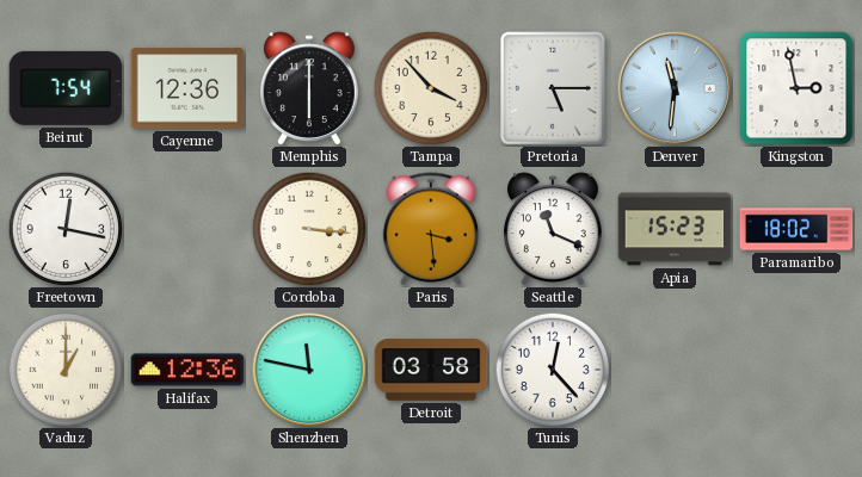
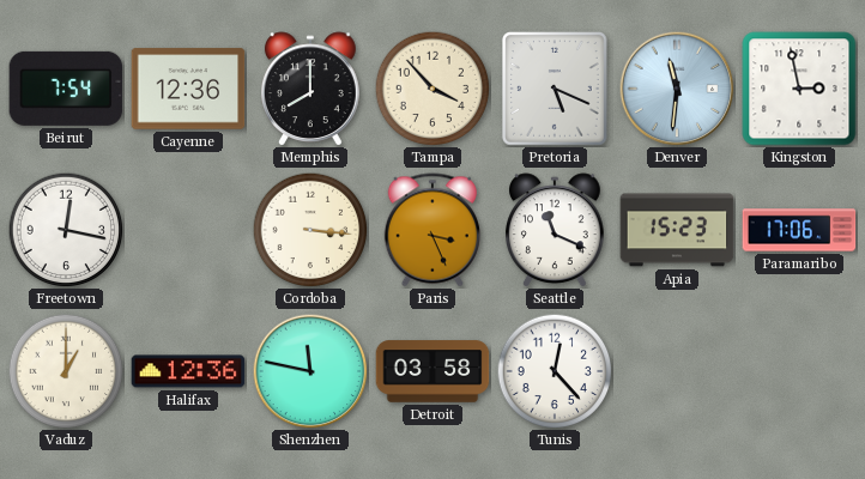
Memphis: 6:00 -> 8:00 (311, 89)
Pretoria: 5:15 -> 5:19 (556, 89)
Paris: 3:29 -> 3:26 (432, 230)
Paramaribo: 18:02 -> 17:06 (799, 230)
